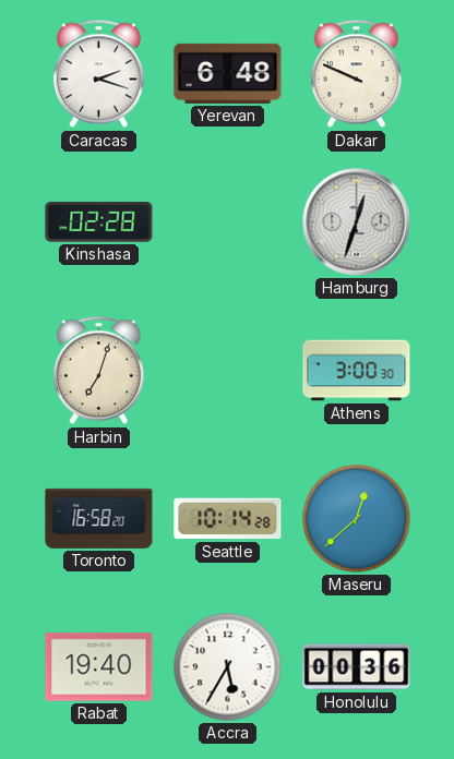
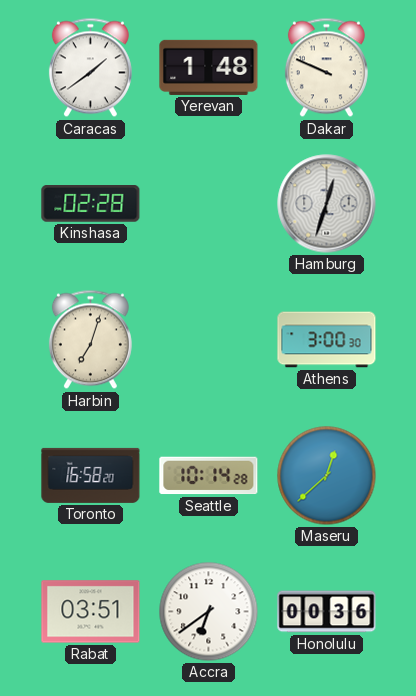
Caracas: 2:18 -> 1:39 (90, 68)
Yerevan: 6:48 -> 1:48 (209, 67)
Rabat: 19:40 -> 03:51 (91, 612)
Accra: 5:35 -> 6:39 (209, 612)
